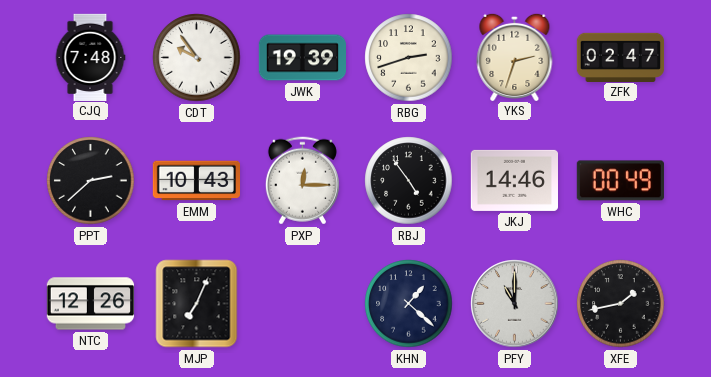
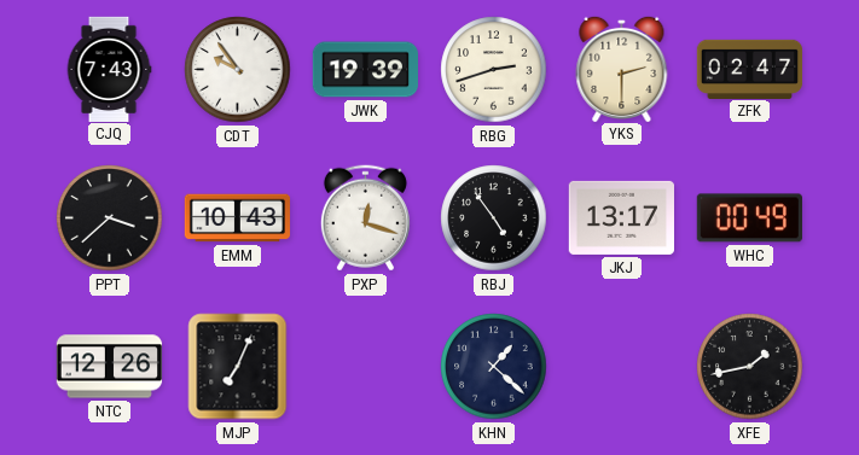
CJQ: 7:48 -> 7:43 (109, 69)
YKS: 2:33 -> 2:30 (622, 68)
PPT: 2:38 -> 3:38 (110, 218)
PXP: 12:15 -> 12:18 (365, 218)
JKJ: 14:46 -> 13:17 (621, 217)
PFY: 11:00 -> none (515, 304)
